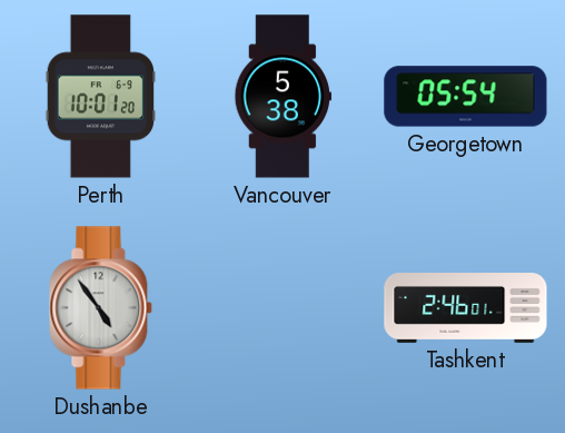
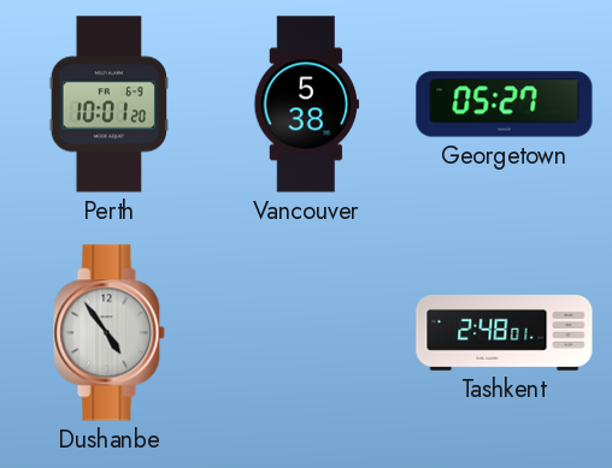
Georgetown: 05:54 -> 05:27 (505, 105)
Tashkent: 2:46 -> 2:48 (505, 333)
